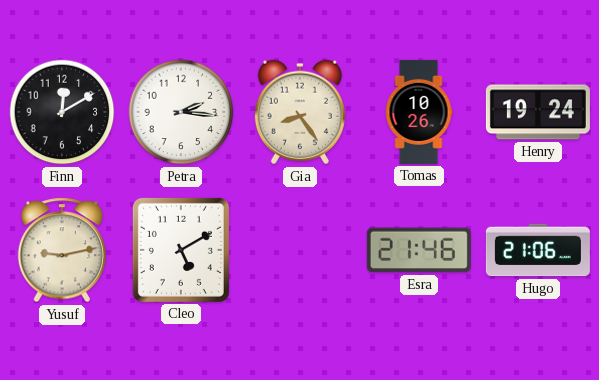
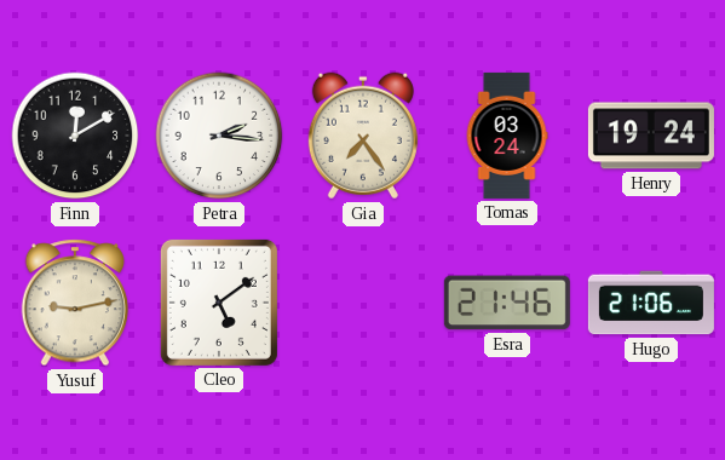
Gia: 8:24 -> 7:24 (363, 136)
Tomas: 10:26 -> 03:24 (507, 136)
Cleo: 5:10 -> 5:09 (219, 303)
